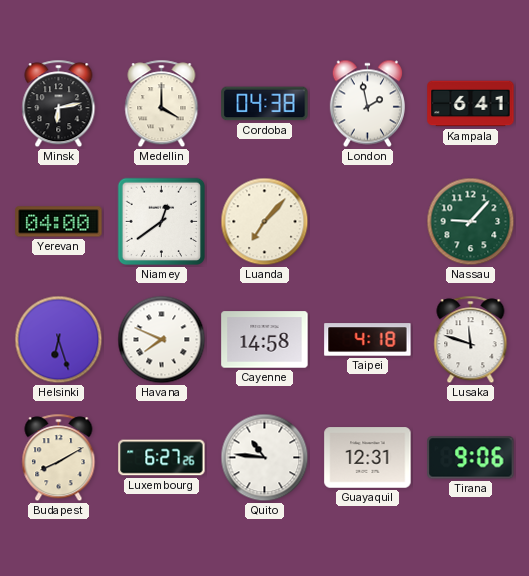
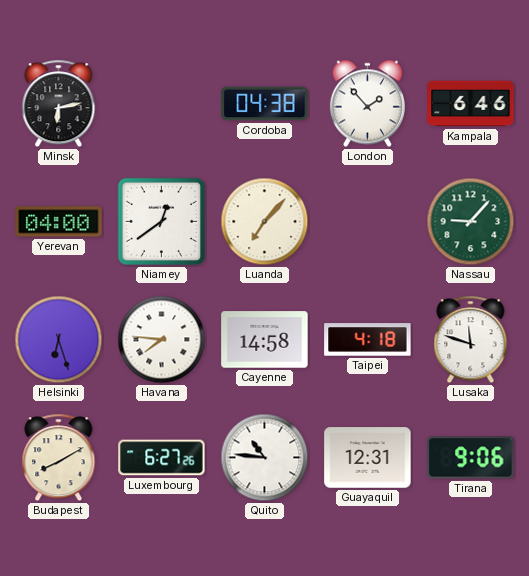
Medellin: 4:00 -> none (162, 104)
London: 1:58 -> 1:53 (367, 104)
Kampala: 6:41 -> 6:46 (471, 104)
Havana: 7:49 -> 7:46 (162, 340)
